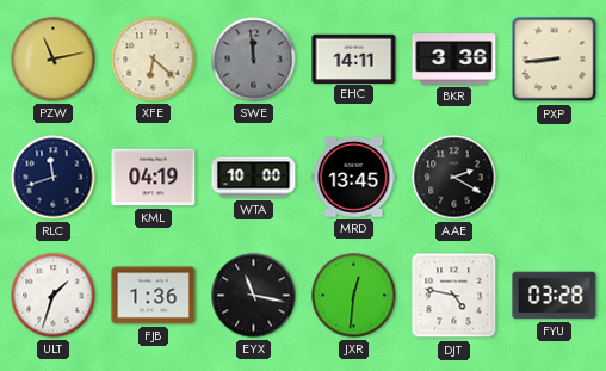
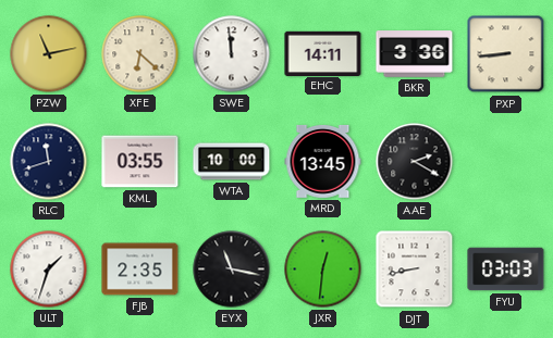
SWE dial: grey -> white (232, 54)
KML: 04:19 -> 03:55 (140, 162)
FJB: 1:36 -> 2:35 (140, 270)
DJT: 4:47 -> 8:43 (415, 270)
FYU: 03:28 -> 03:03 (506, 270)
